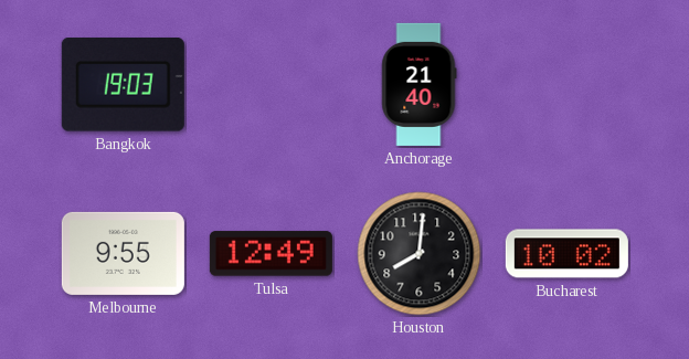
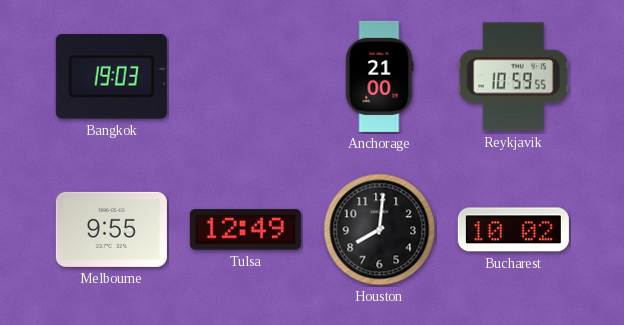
Anchorage: 21:40 -> 21:00 (380, 76)
Reykjavik: none -> 10:59 (513, 77)
